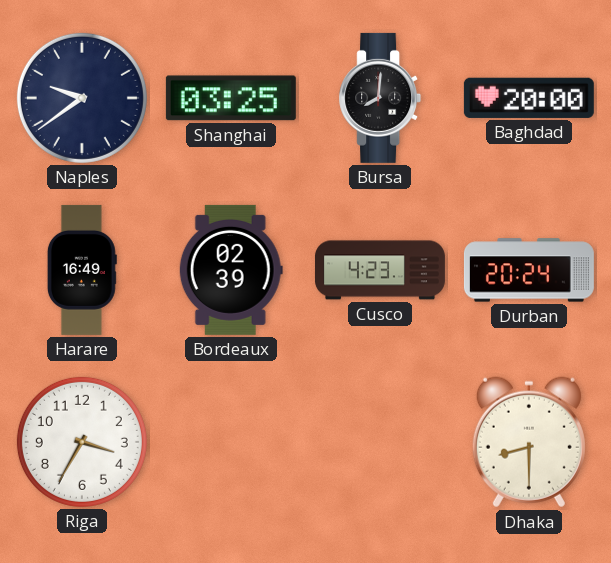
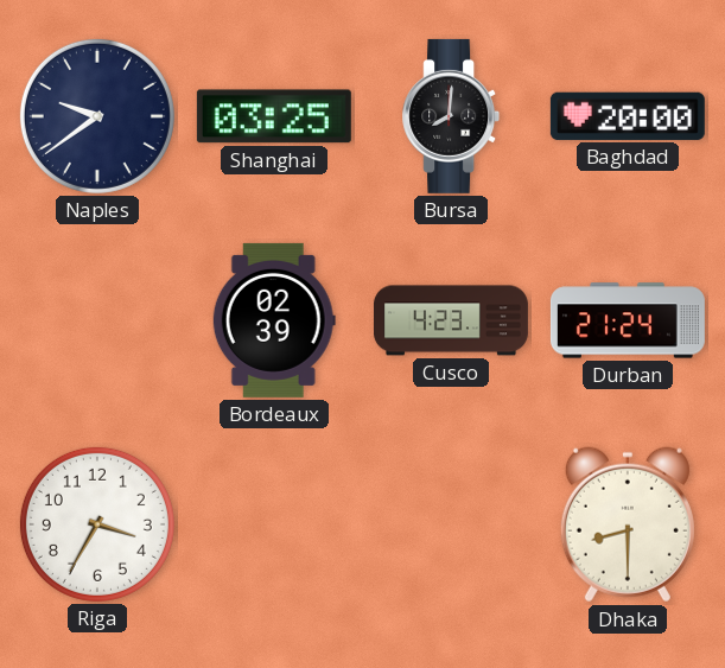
Harare: 16:49 -> none (82, 270)
Durban: 20:24 -> 21:24 (628, 320)
